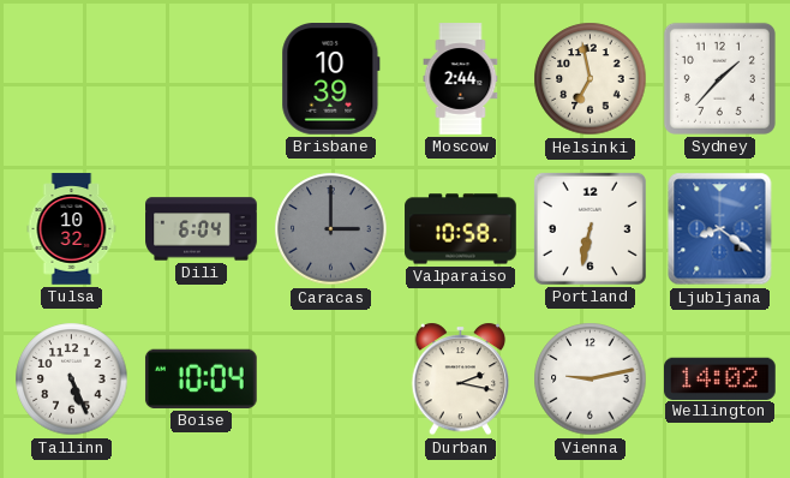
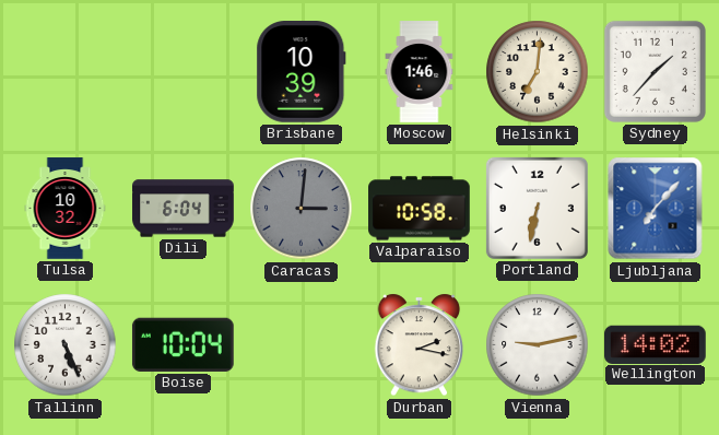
Moscow: 2:44 -> 1:46 (420, 72)
Helsinki: 6:58 -> 7:01 (538, 72)
Caracas: 3:00 -> 3:01 (302, 209)
Ljubljana: 8:21 -> 7:07 (656, 209)
